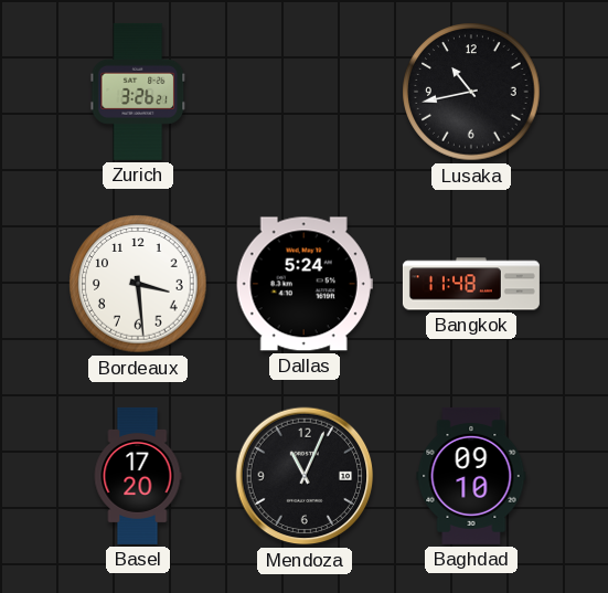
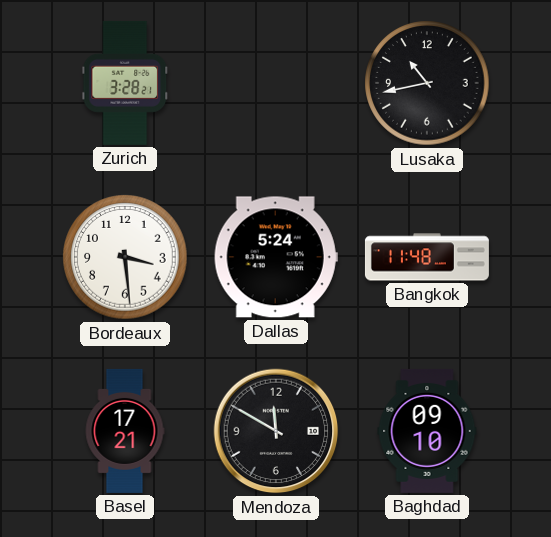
Zurich: 3:26 -> 3:28 (125, 83)
Basel: 17:20 -> 17:21 (125, 431)
Mendoza: 11:04 -> 11:50 (276, 431)
